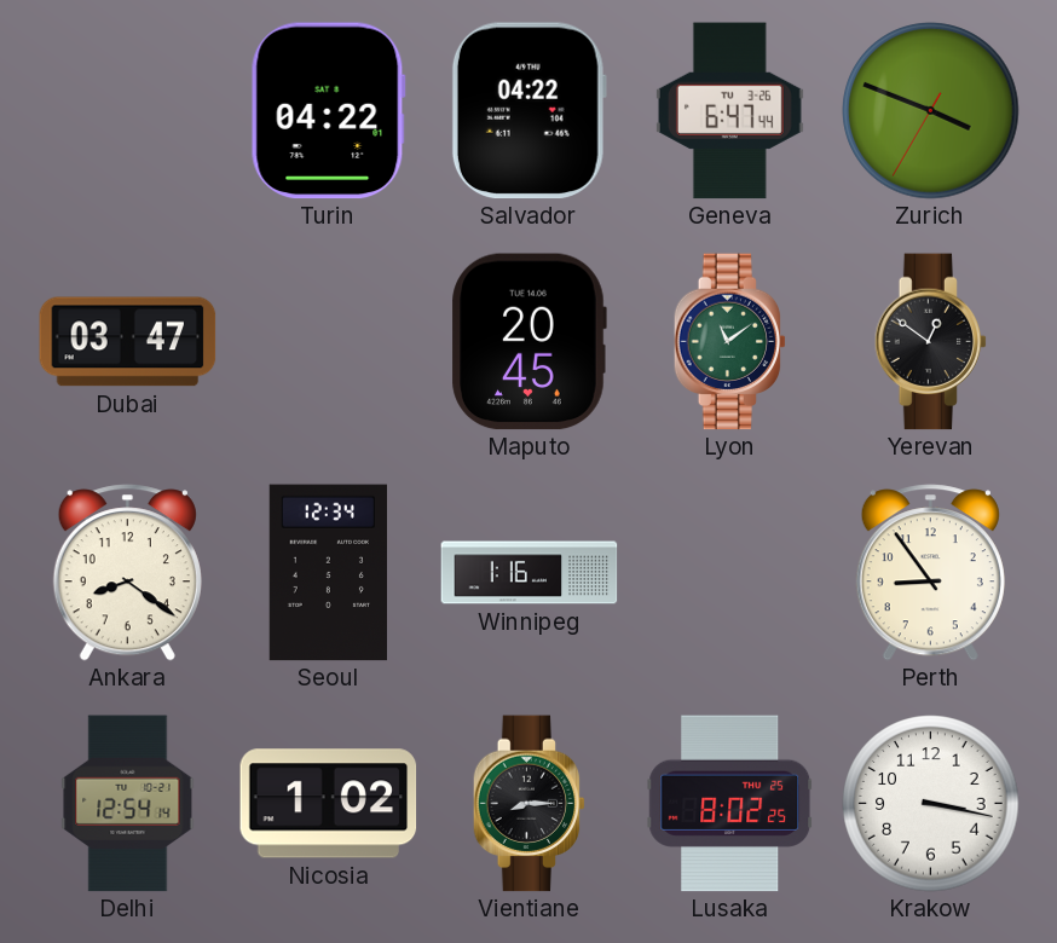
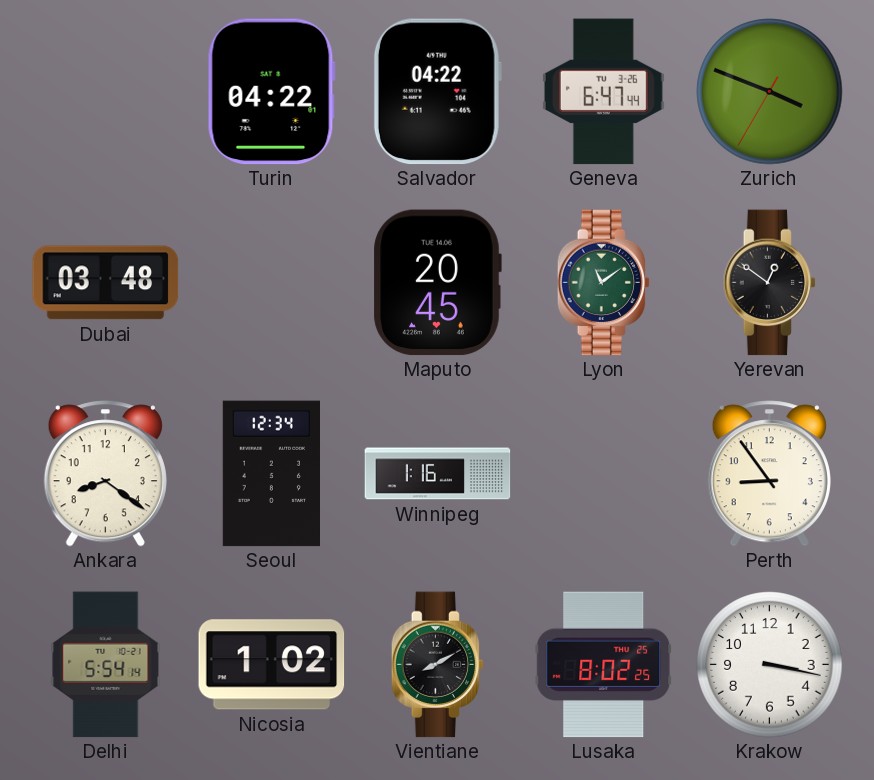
Dubai: 03:47 -> 03:48 (106, 283)
Delhi: 12:54 -> 5:54 (106, 665)
Vientiane: 8:15 -> 8:10 (438, 665)
